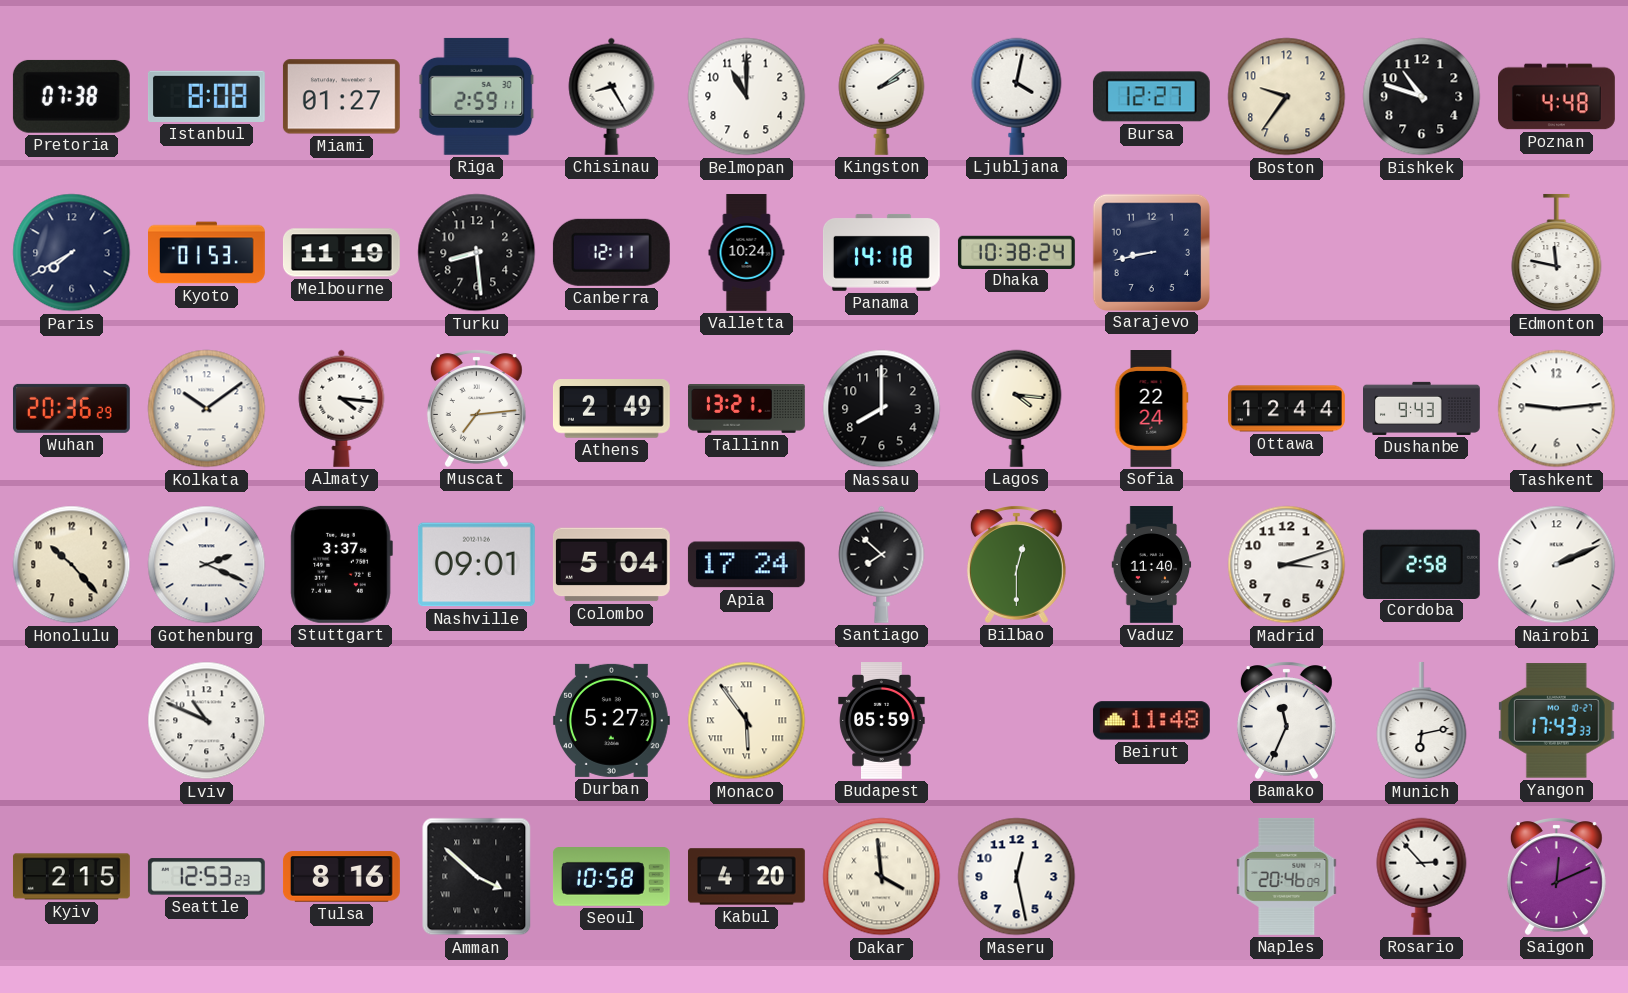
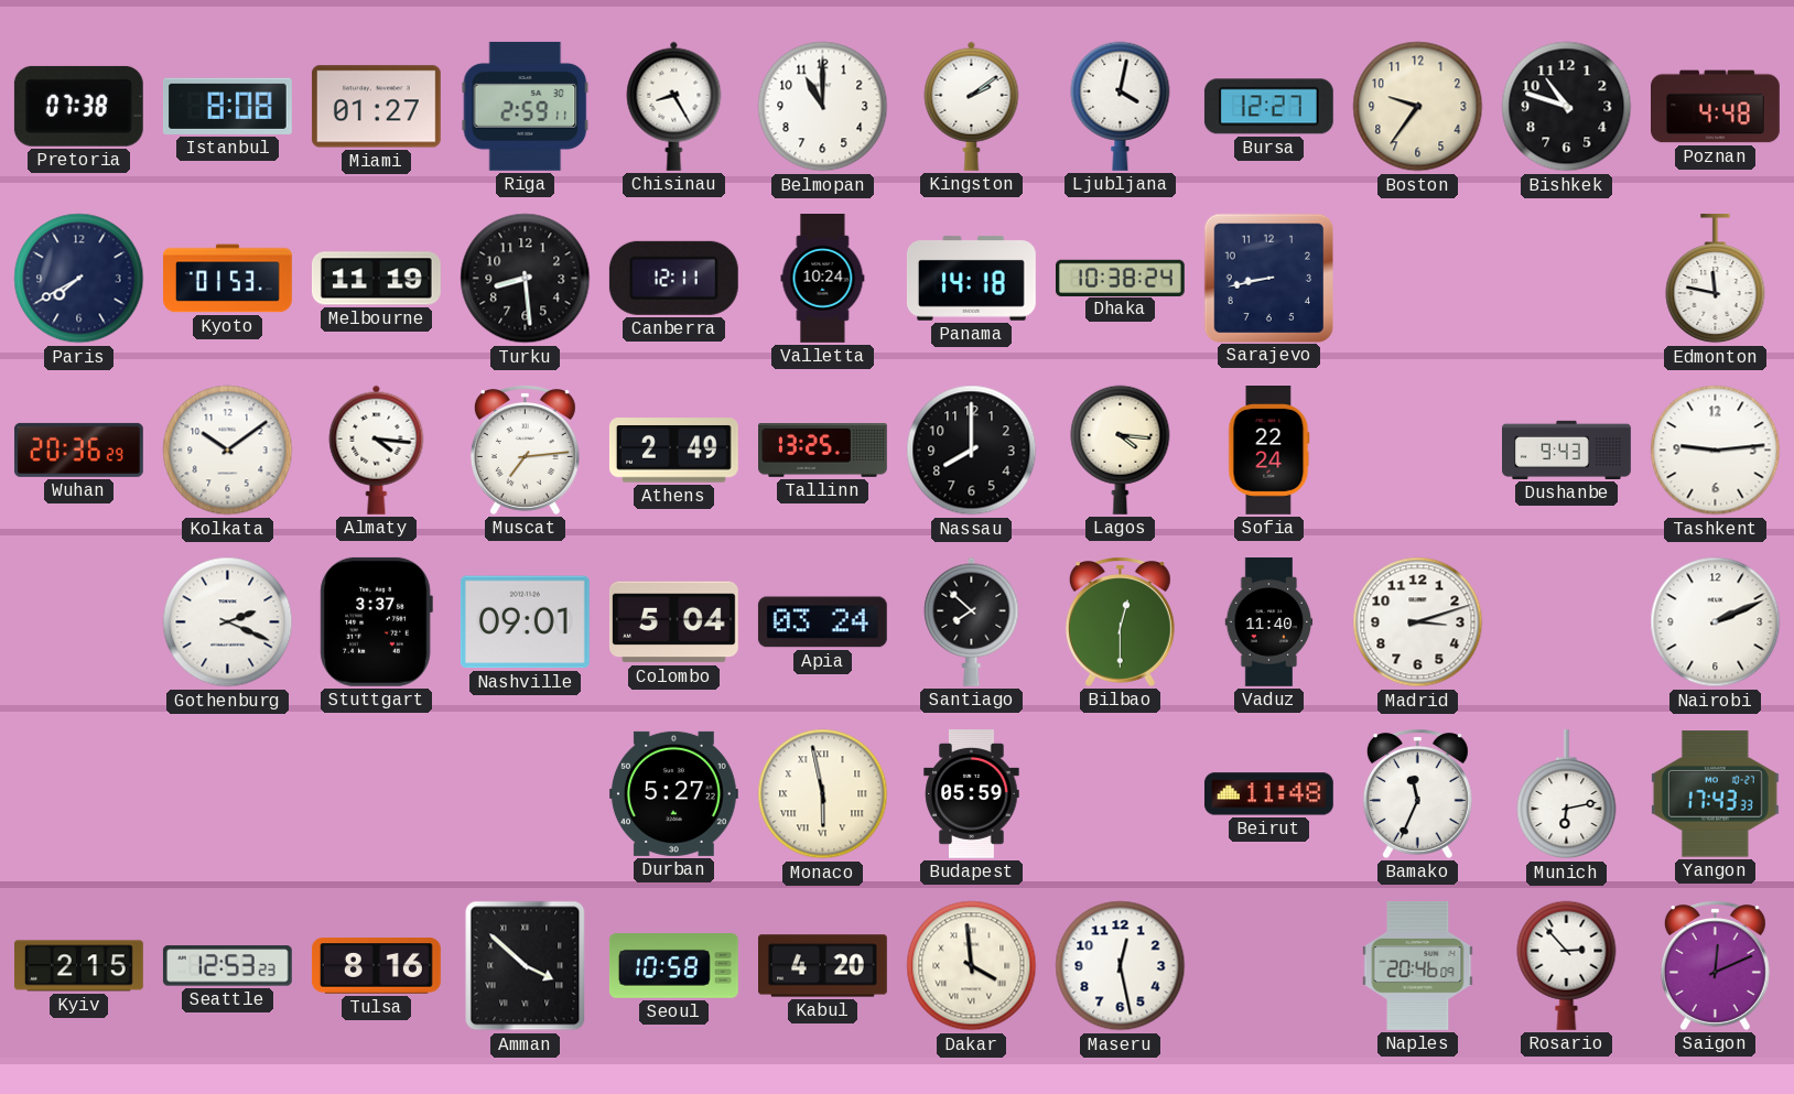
Tallinn: 13:21 -> 13:25 (823, 451)
Ottawa: 12:44 -> none (1287, 409)
Honolulu: 10:23 -> none (72, 565)
Apia: 17:24 -> 03:24 (822, 622)
Cordoba: 2:58 -> none (1421, 564)
Lviv: 10:49 -> none (207, 721)
Monaco: 5:54 -> 5:58 (823, 794)
